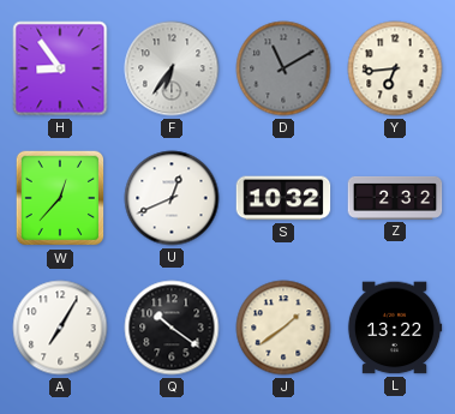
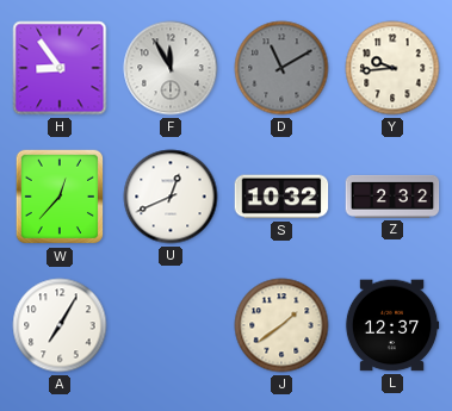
F: 6:36 -> 11:55 (171, 68)
Y: 6:44 -> 9:44 (392, 68)
Q: 10:21 -> none (172, 328)
L: 13:22 -> 12:37 (392, 325)
